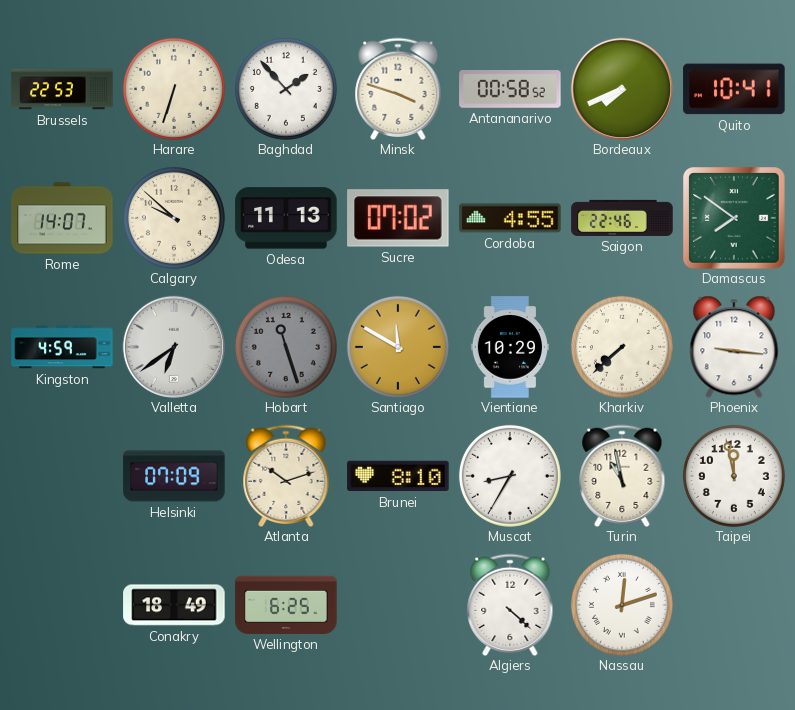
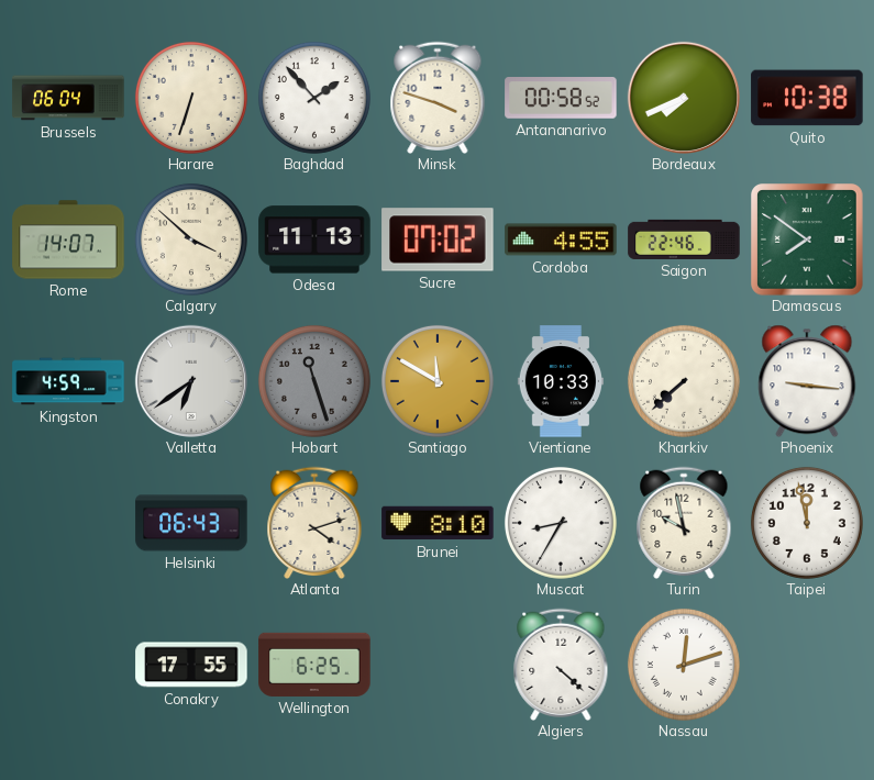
Brussels: 22:53 -> 06:04 (68, 98)
Quito: 10:41 -> 10:38 (807, 98)
Calgary: 9:52 -> 3:52 (191, 239)
Vientiane: 10:29 -> 10:33 (561, 381)
Helsinki: 07:09 -> 06:43 (191, 523)
Atlanta: 10:12 -> 4:12 (314, 522)
Turin: 10:58 -> 9:58 (684, 522)
Conakry: 18:49 -> 17:55 (191, 665)
